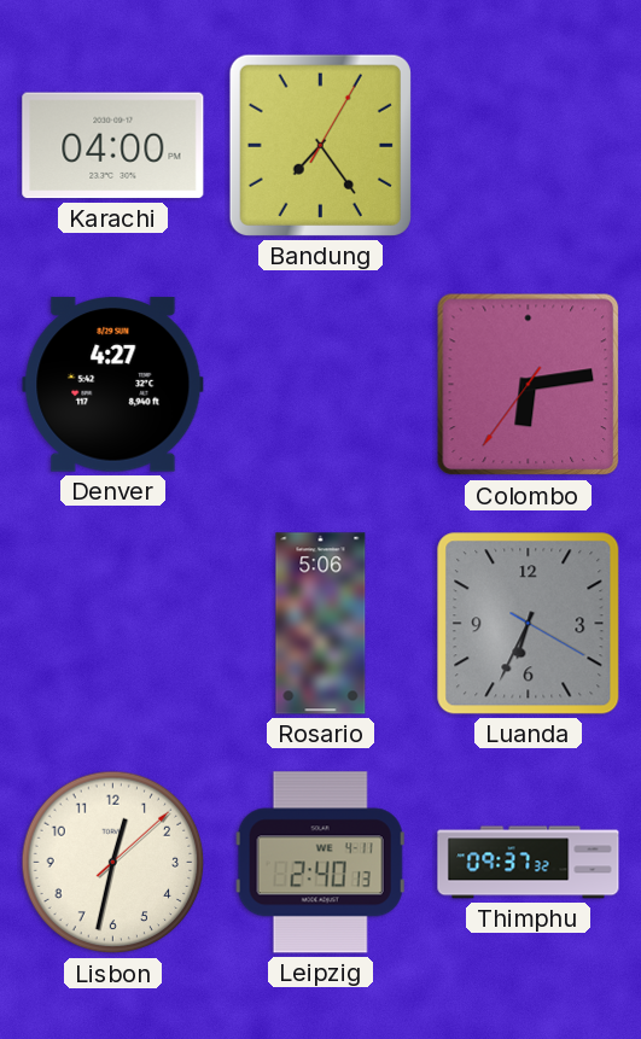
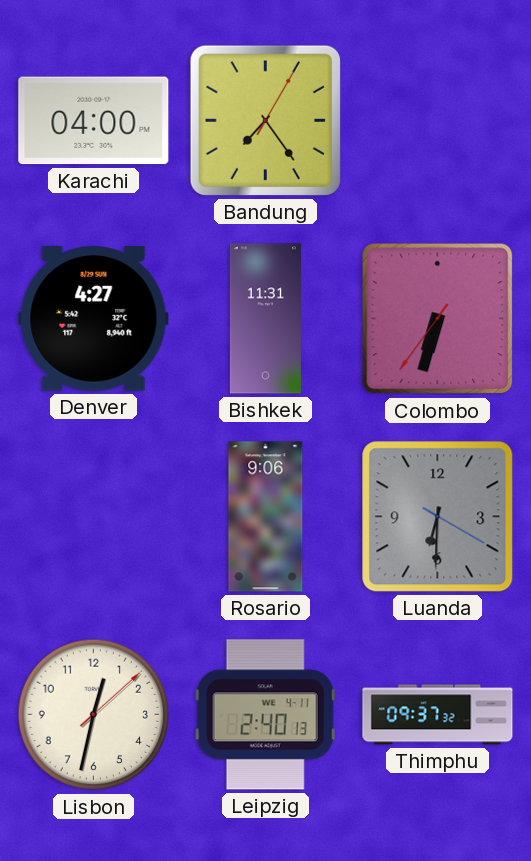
Bishkek: none -> 11:31 (265, 319)
Colombo: 6:13 -> 6:32 (438, 319)
Rosario: 5:06 -> 9:06 (266, 517)
Luanda: 6:34 -> 6:30 (438, 517)
